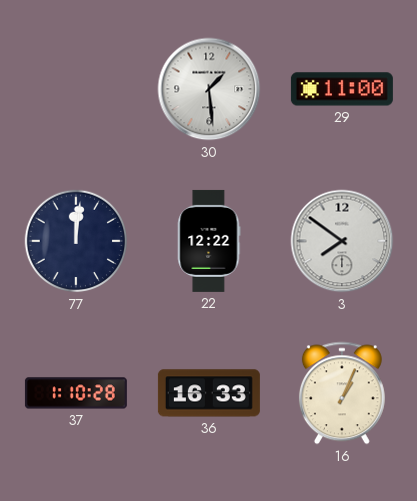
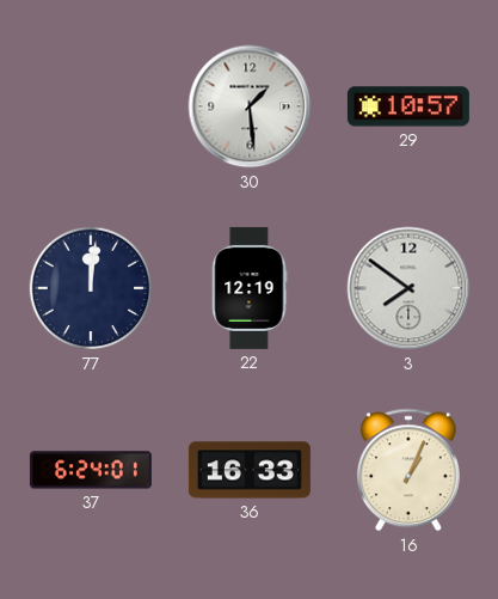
29: 11:00 -> 10:57 (408, 106)
22: 12:22 -> 12:19 (250, 288)
37: 1:10 -> 6:24 (91, 470)
